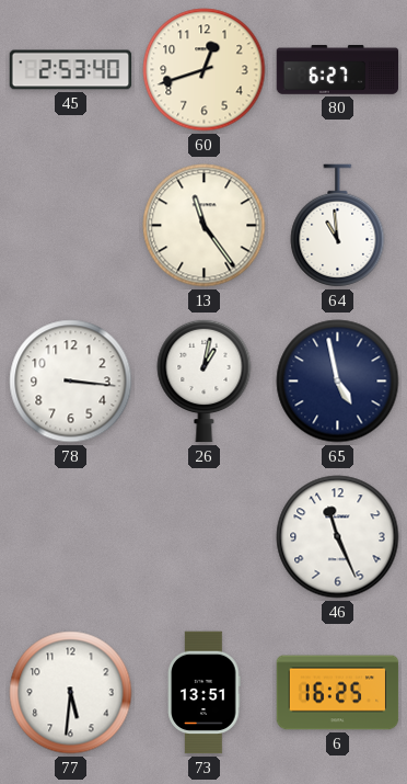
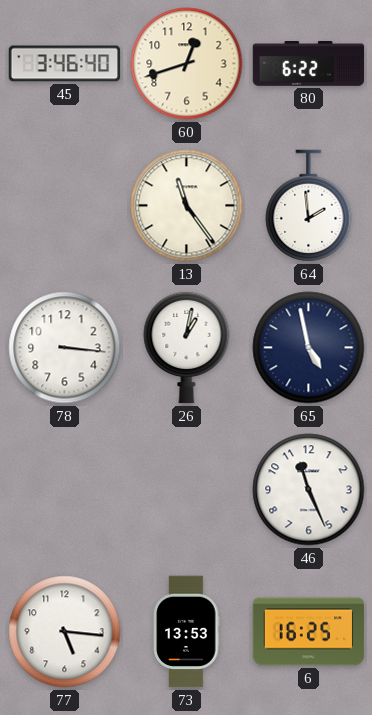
45: 2:53 -> 3:46 (65, 64)
80: 6:27 -> 6:22 (309, 64)
64: 10:59 -> 1:59 (309, 206)
77: 5:31 -> 5:16 (65, 632)
73: 13:51 -> 13:53 (187, 632)
